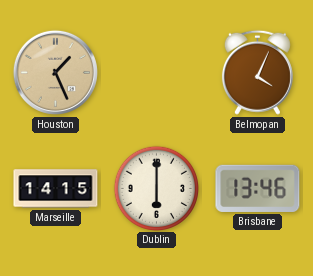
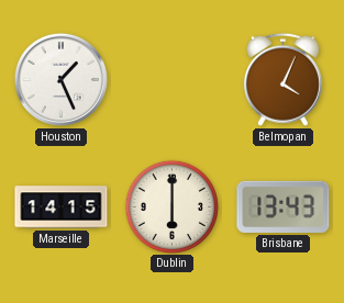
Houston dial: champagne -> white (60, 79)
Brisbane: 13:46 -> 13:43 (284, 206)
